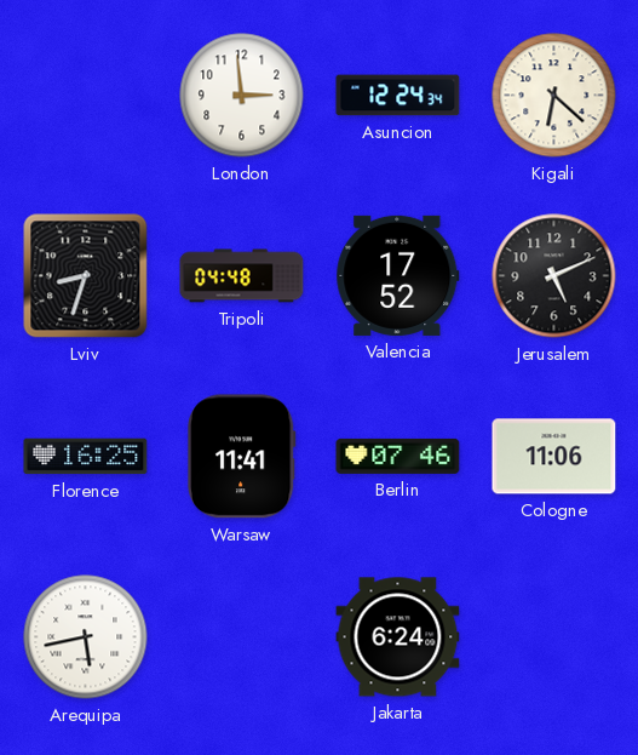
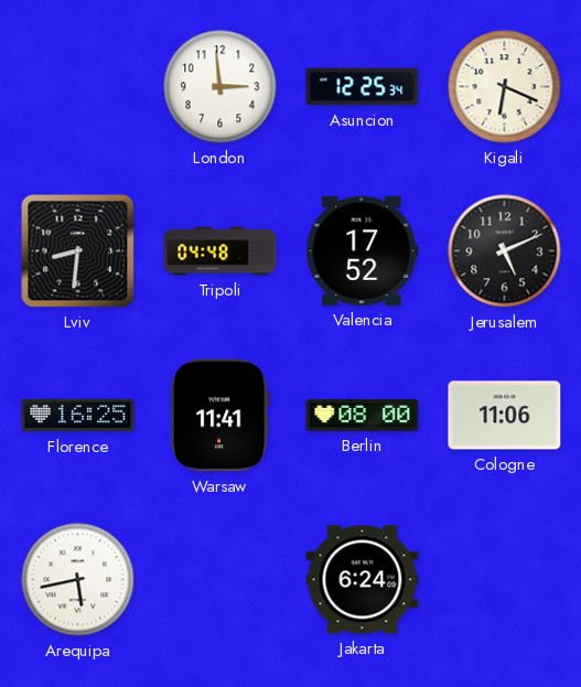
Asuncion: 12:24 -> 12:25 (363, 87)
Kigali: 6:22 -> 6:19 (505, 87)
Lviv: 8:33 -> 8:31 (78, 251)
Berlin: 07:46 -> 08:00 (363, 415)
